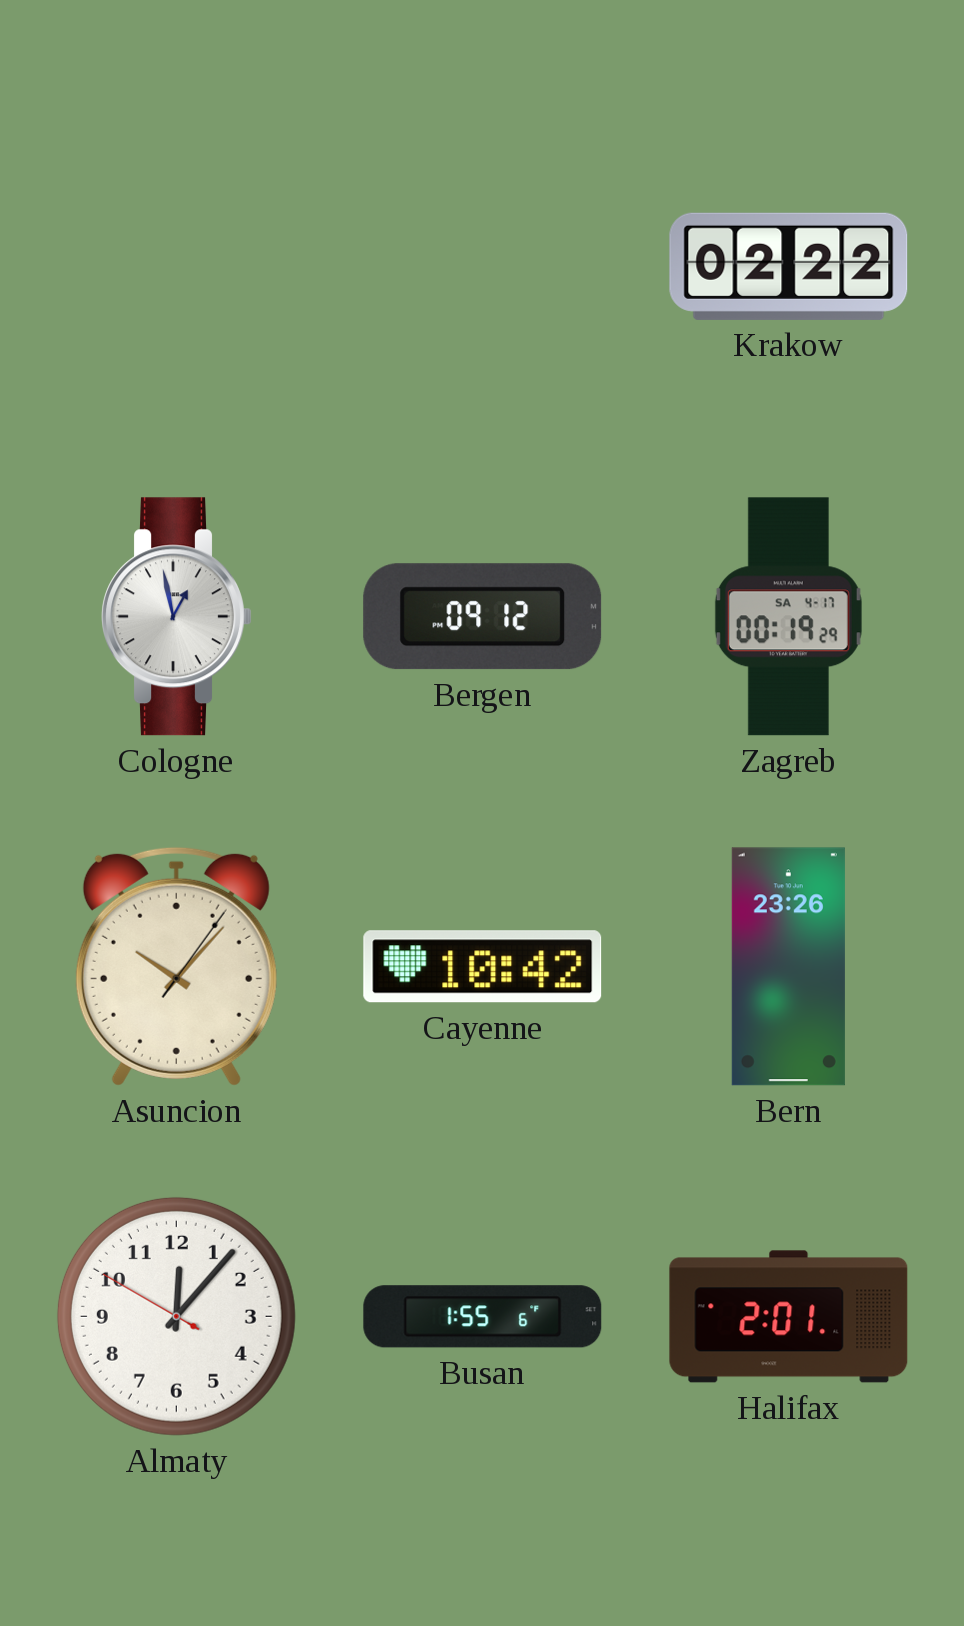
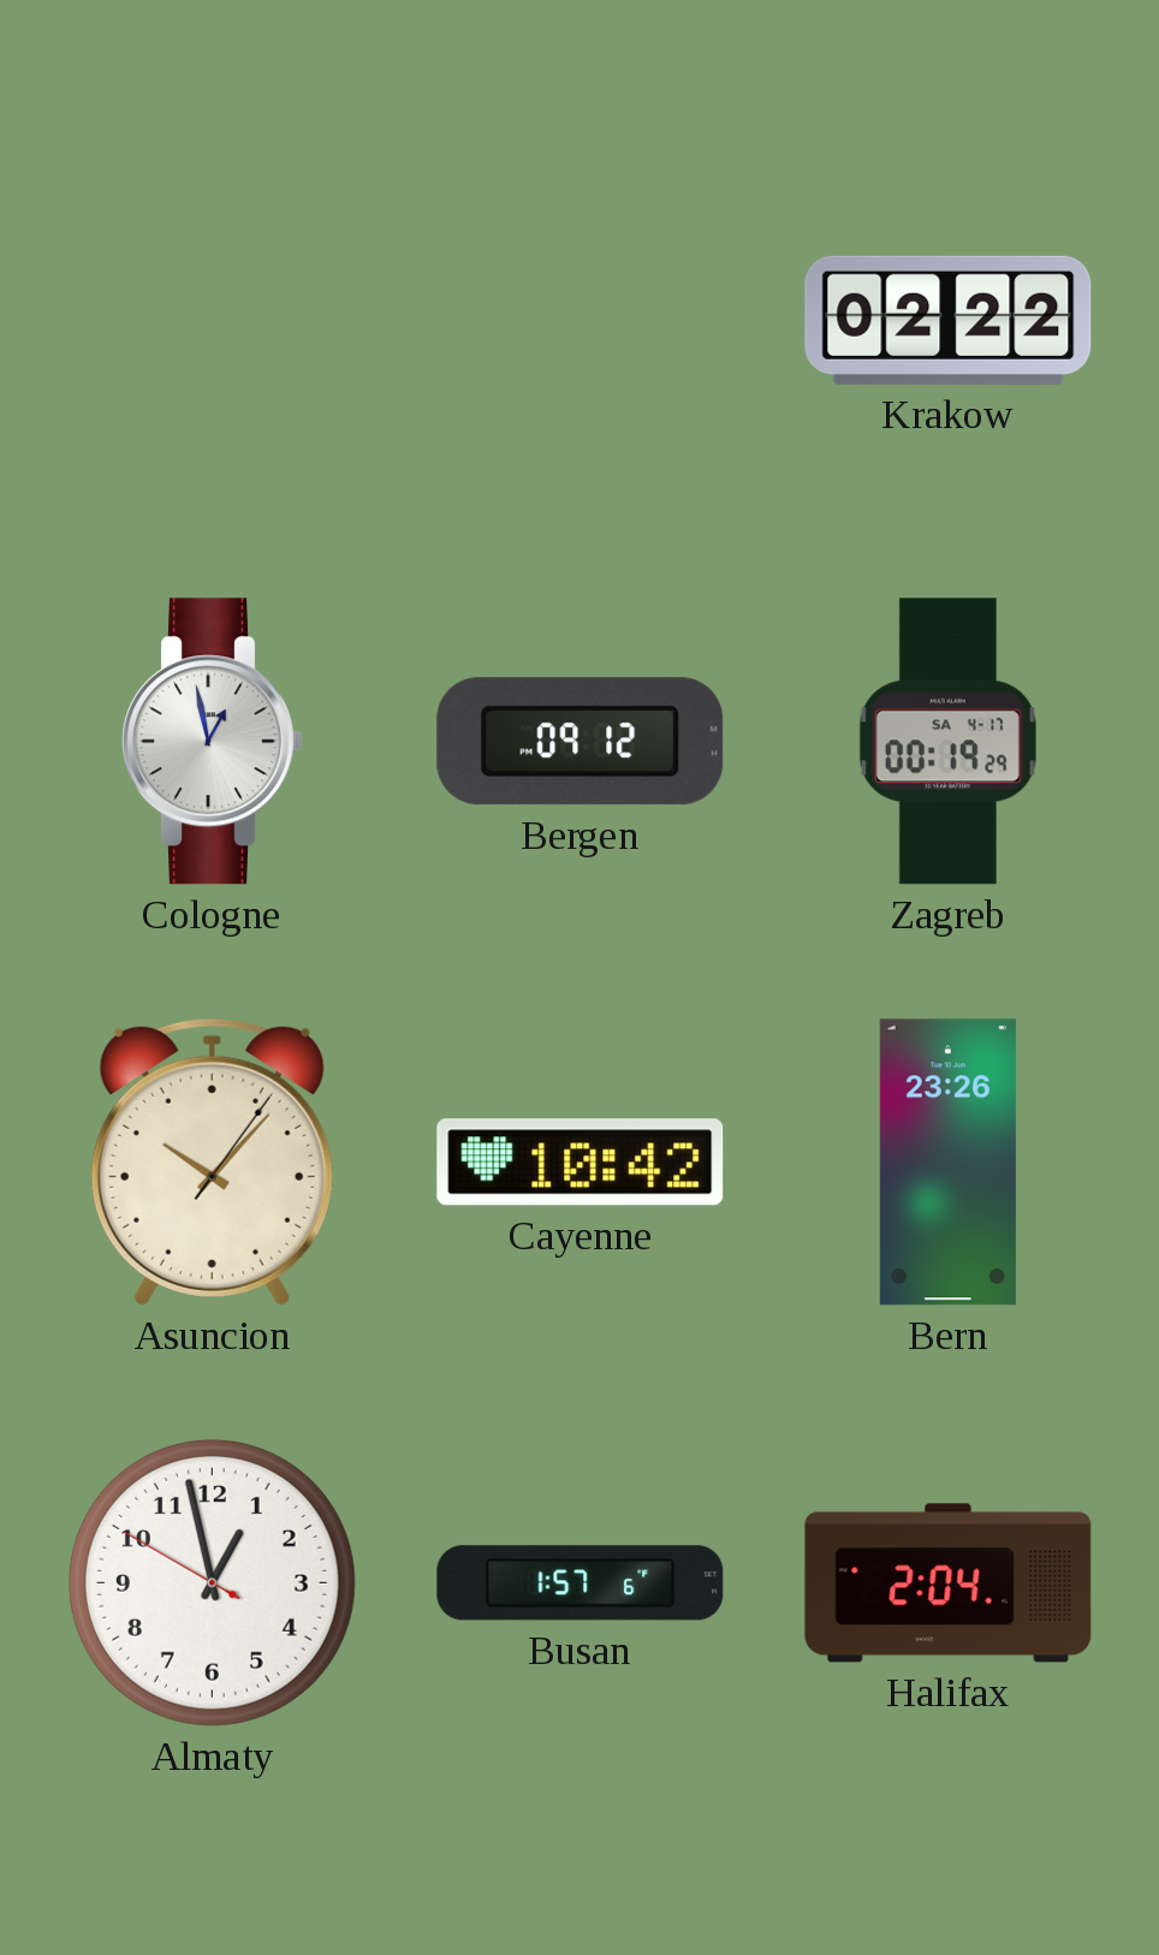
Almaty: 12:06 -> 12:57 (212, 1582)
Busan: 1:55 -> 1:57 (581, 1583)
Halifax: 2:01 -> 2:04 (949, 1583)
